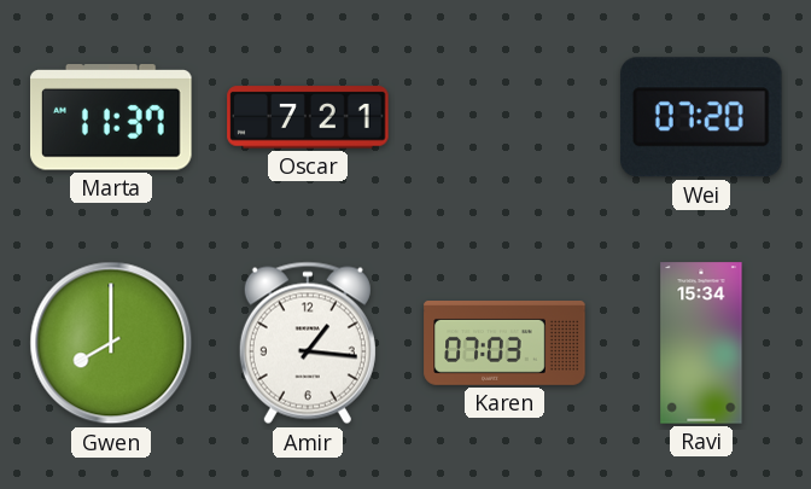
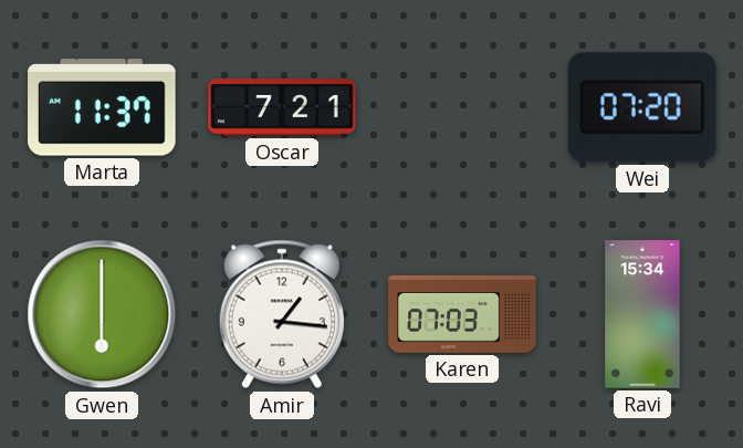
Gwen: 8:00 -> 6:00 (102, 314)
